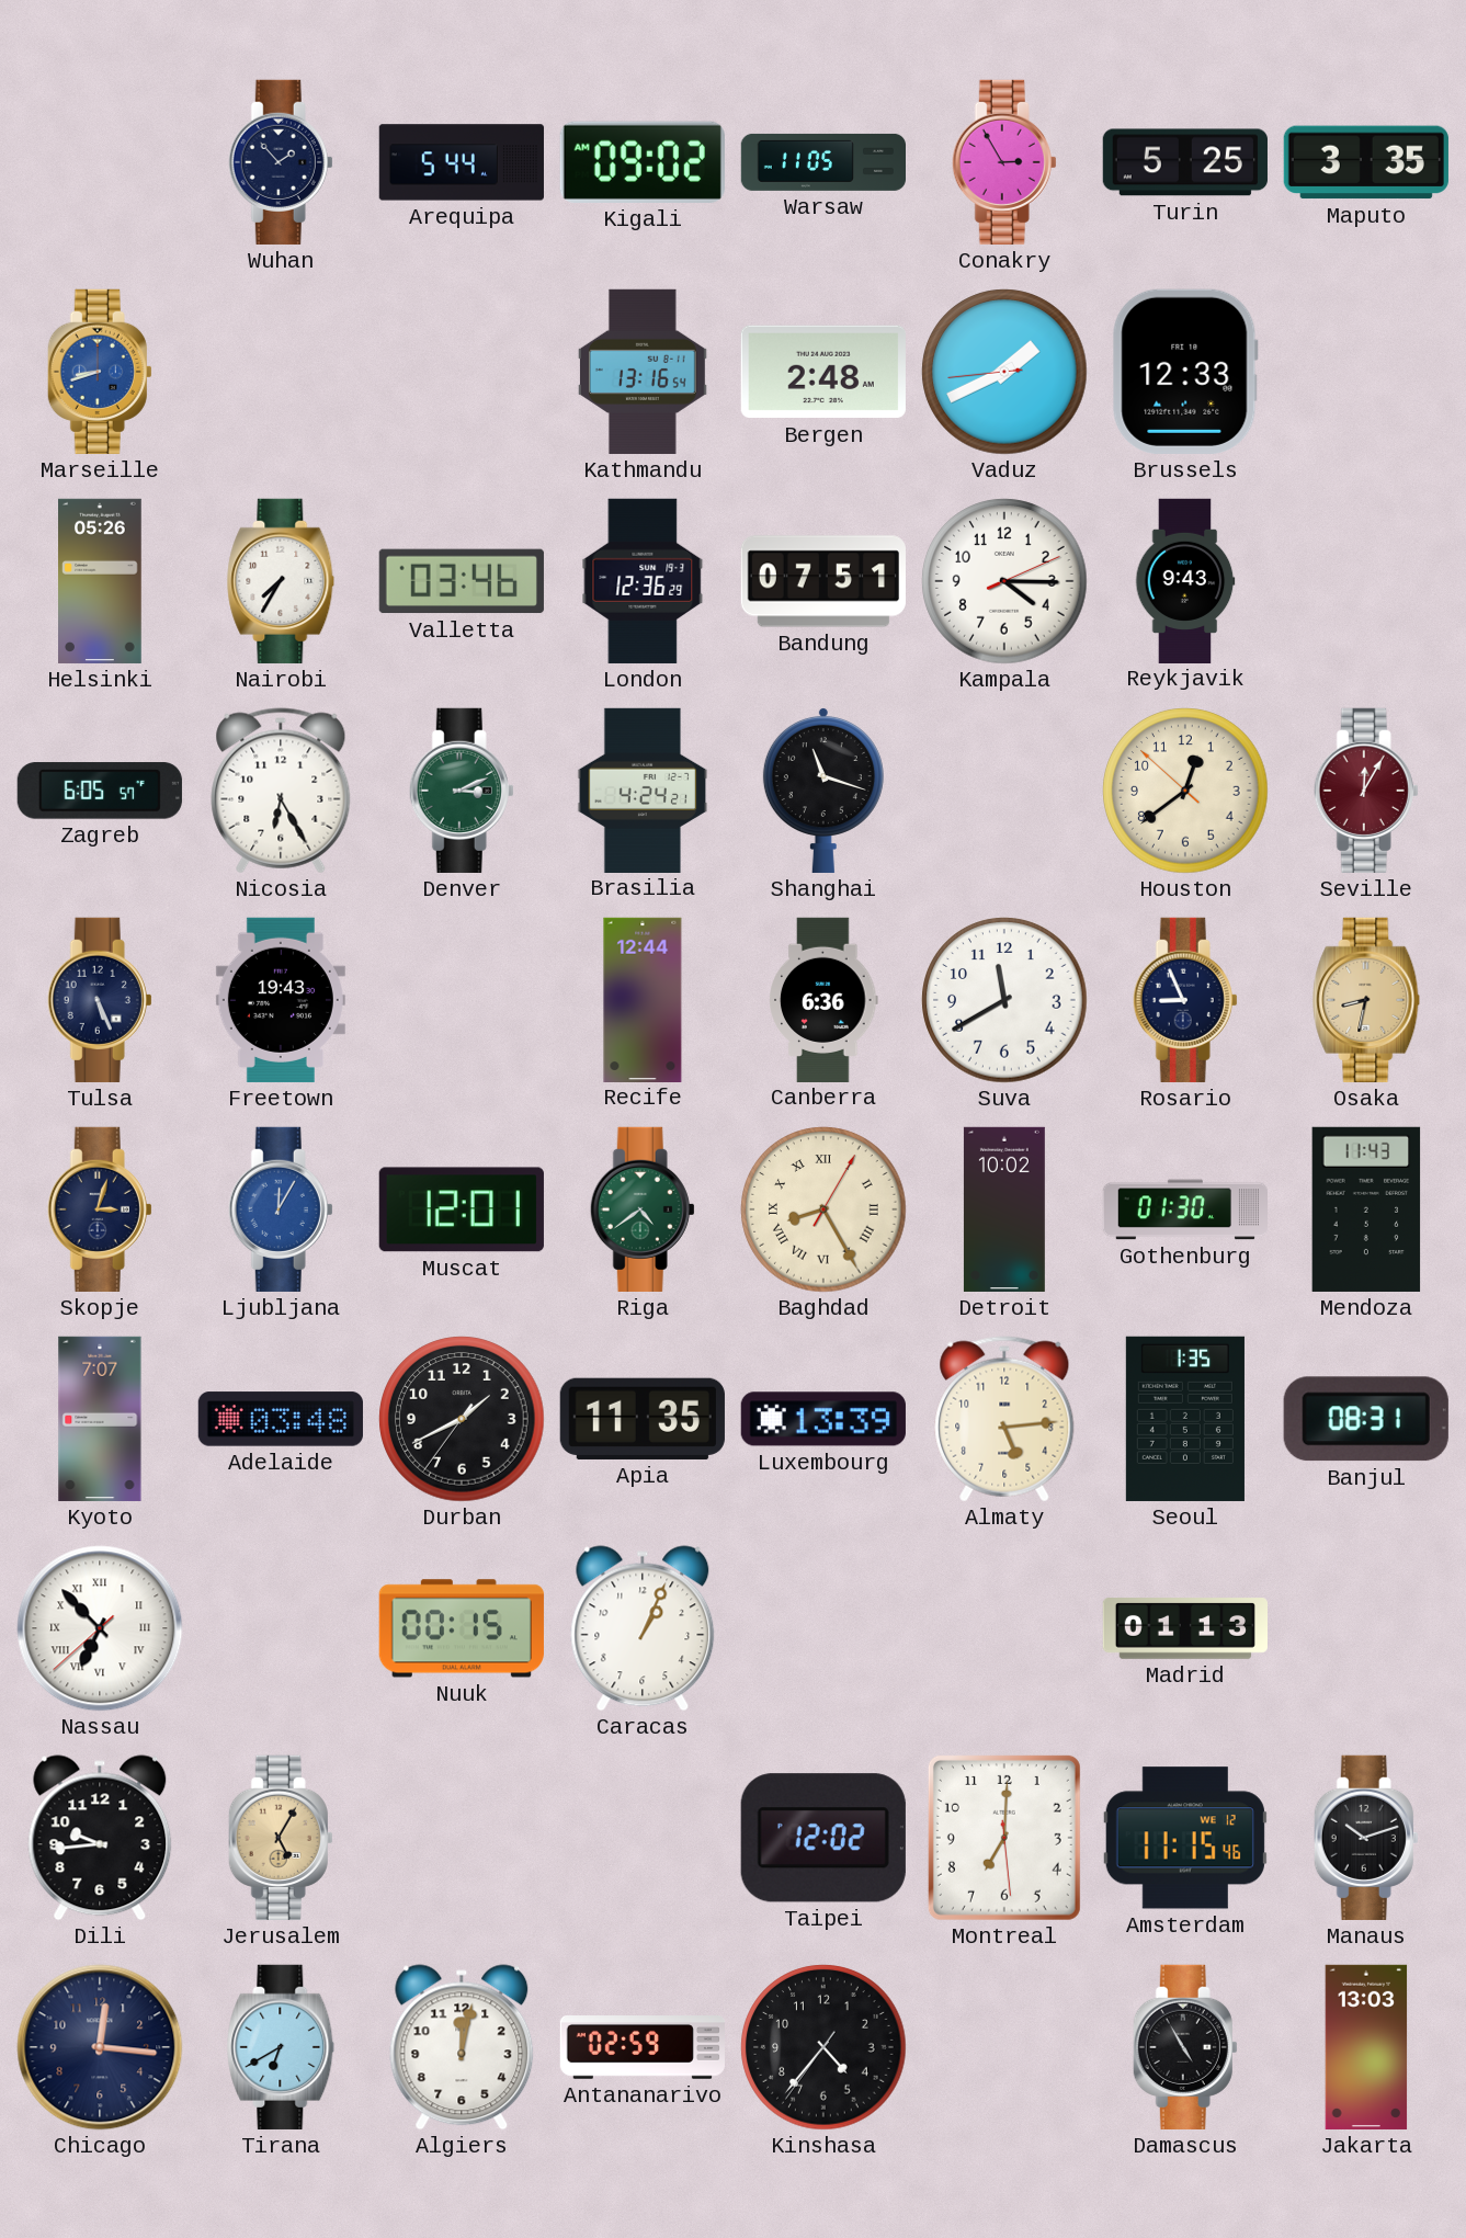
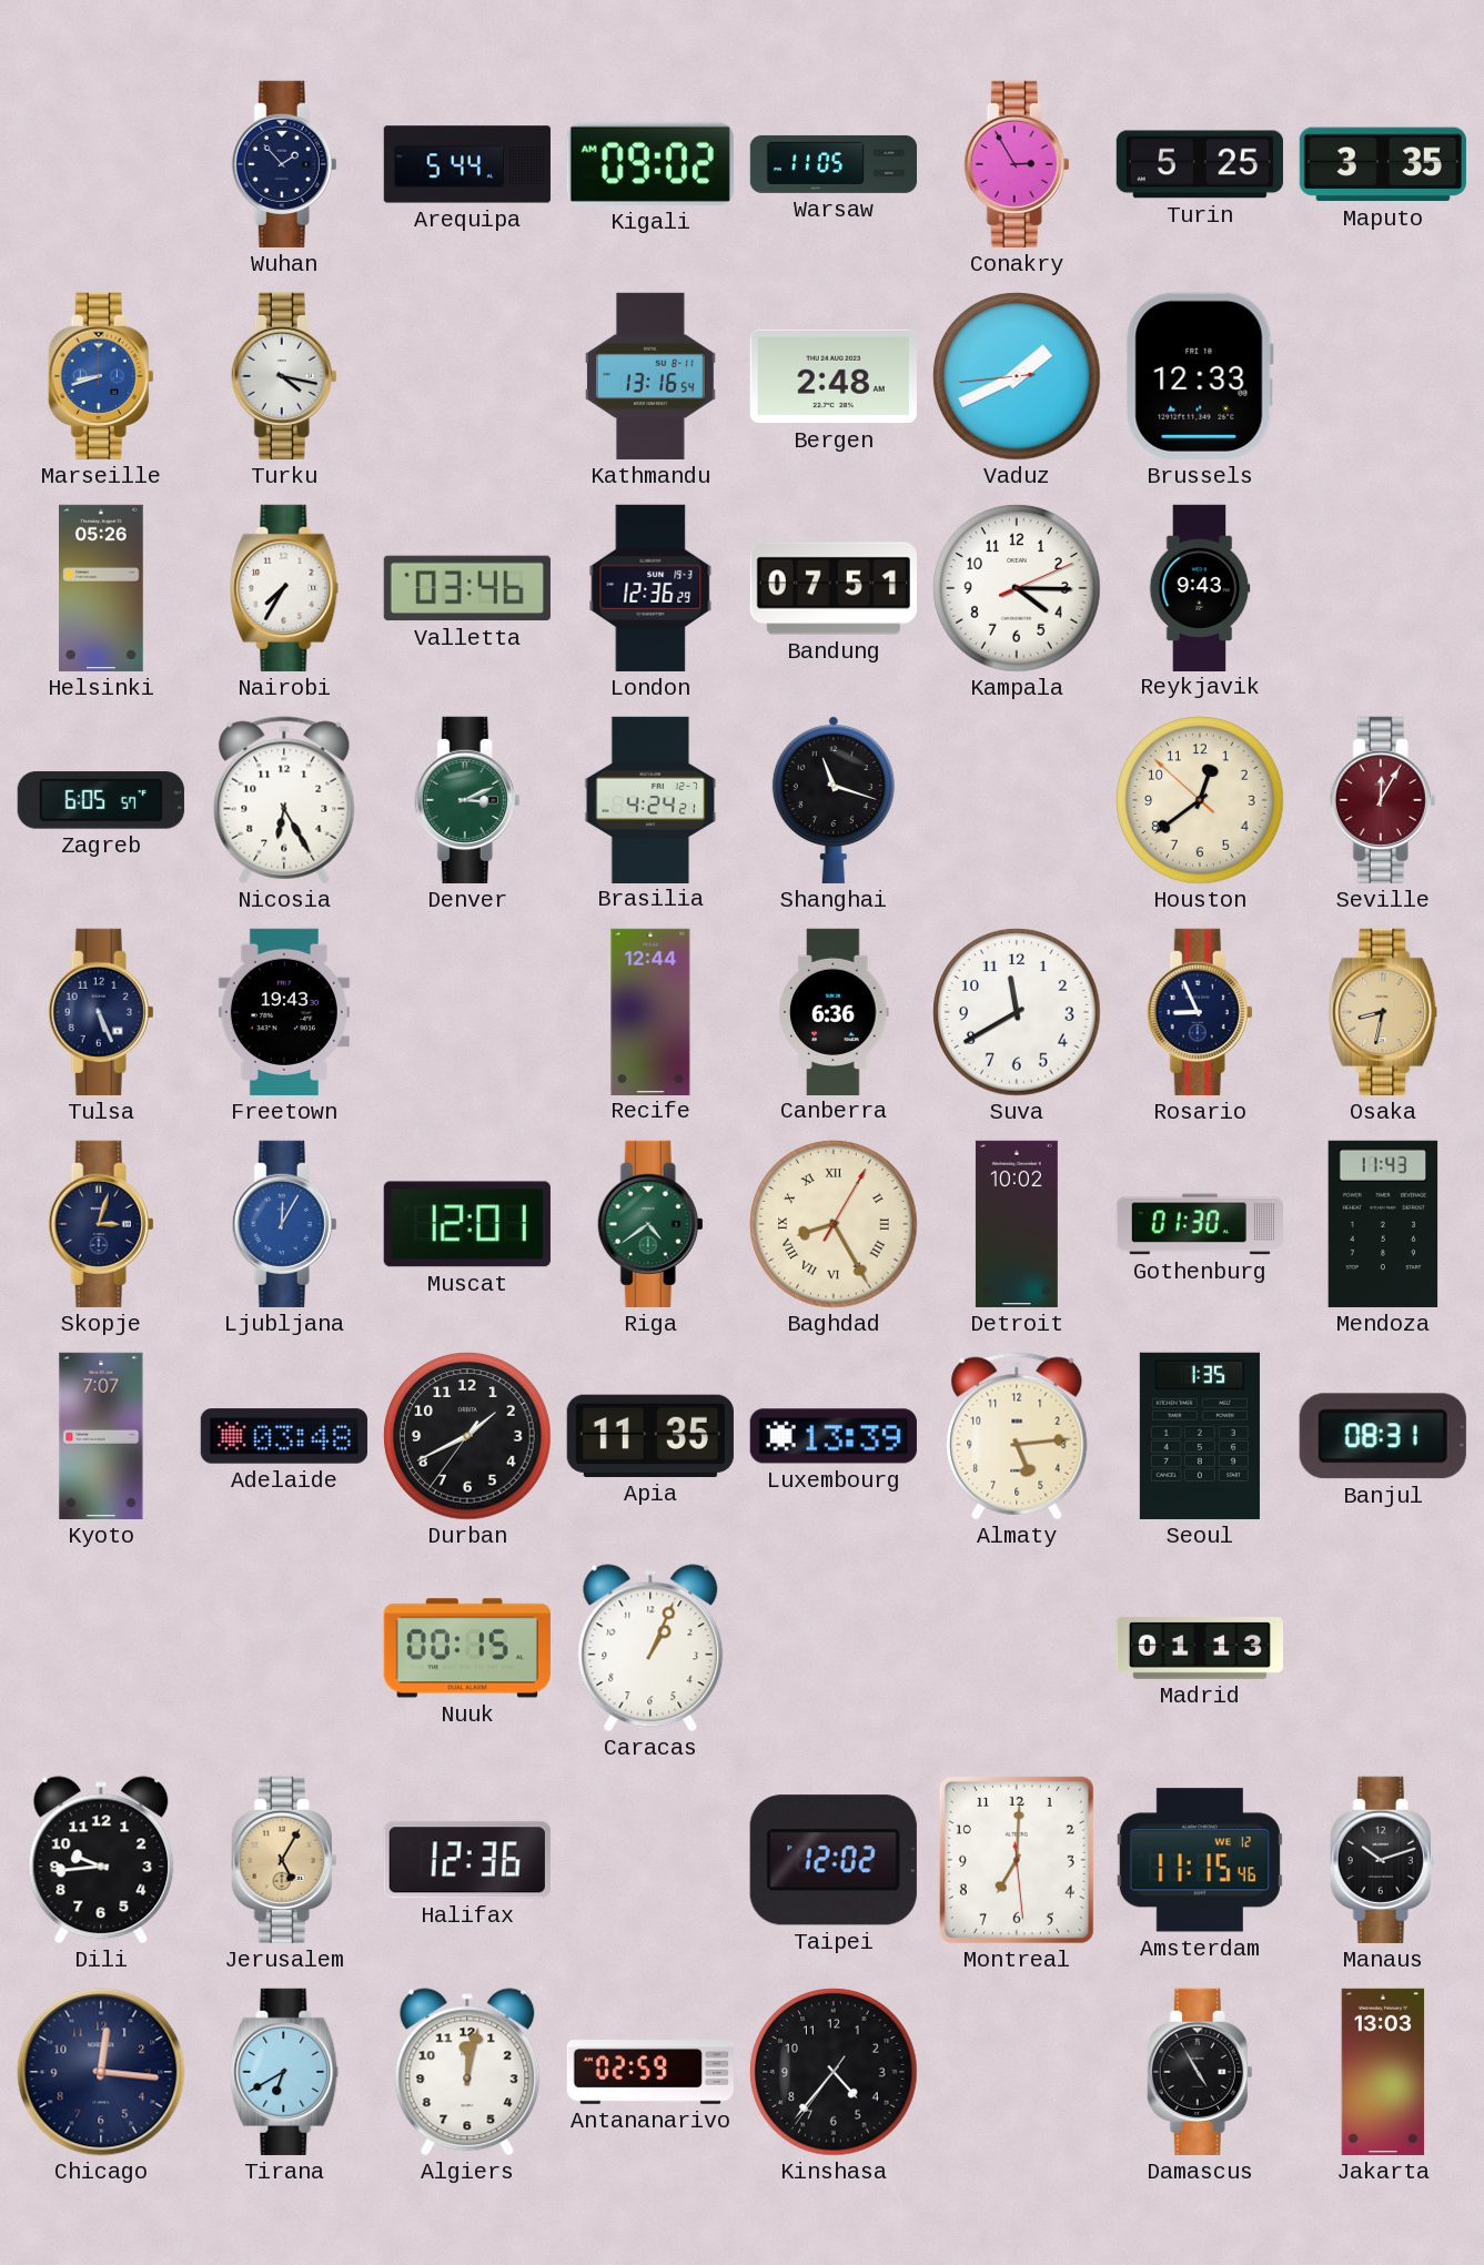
Turku: none -> 4:17 (284, 376)
Nassau: 6:52 -> none (100, 1628)
Halifax: none -> 12:36 (467, 1860)
